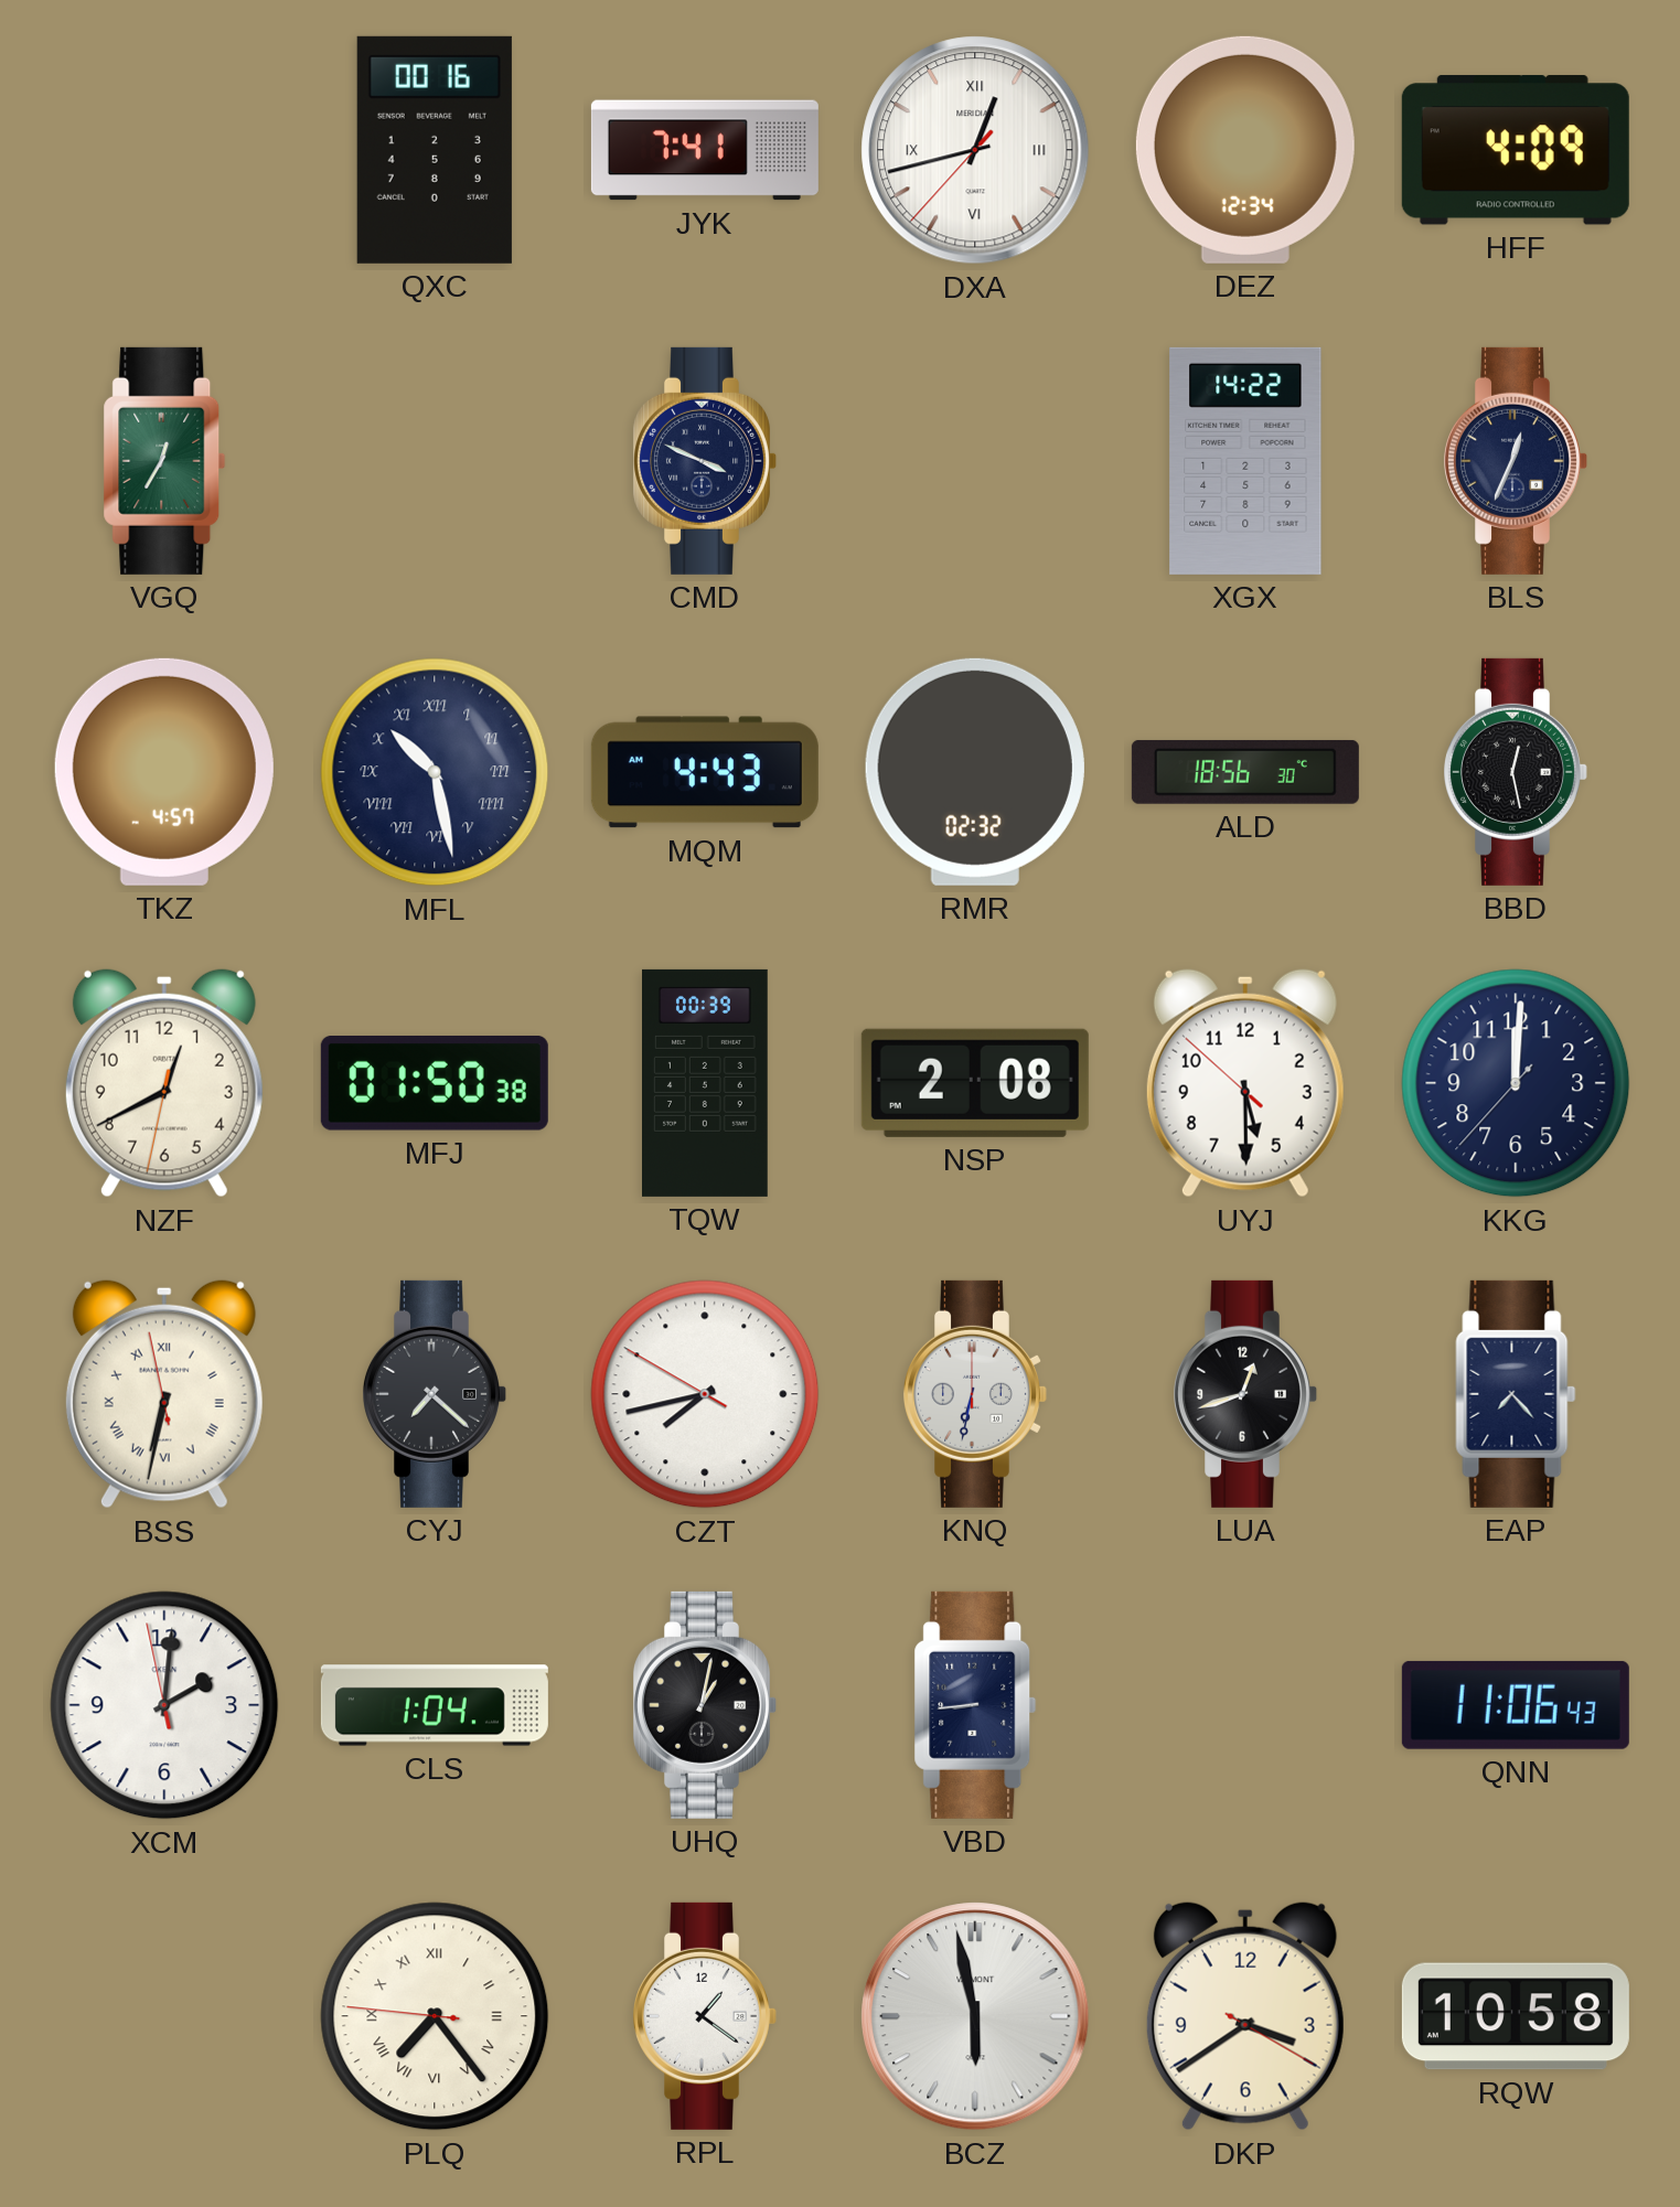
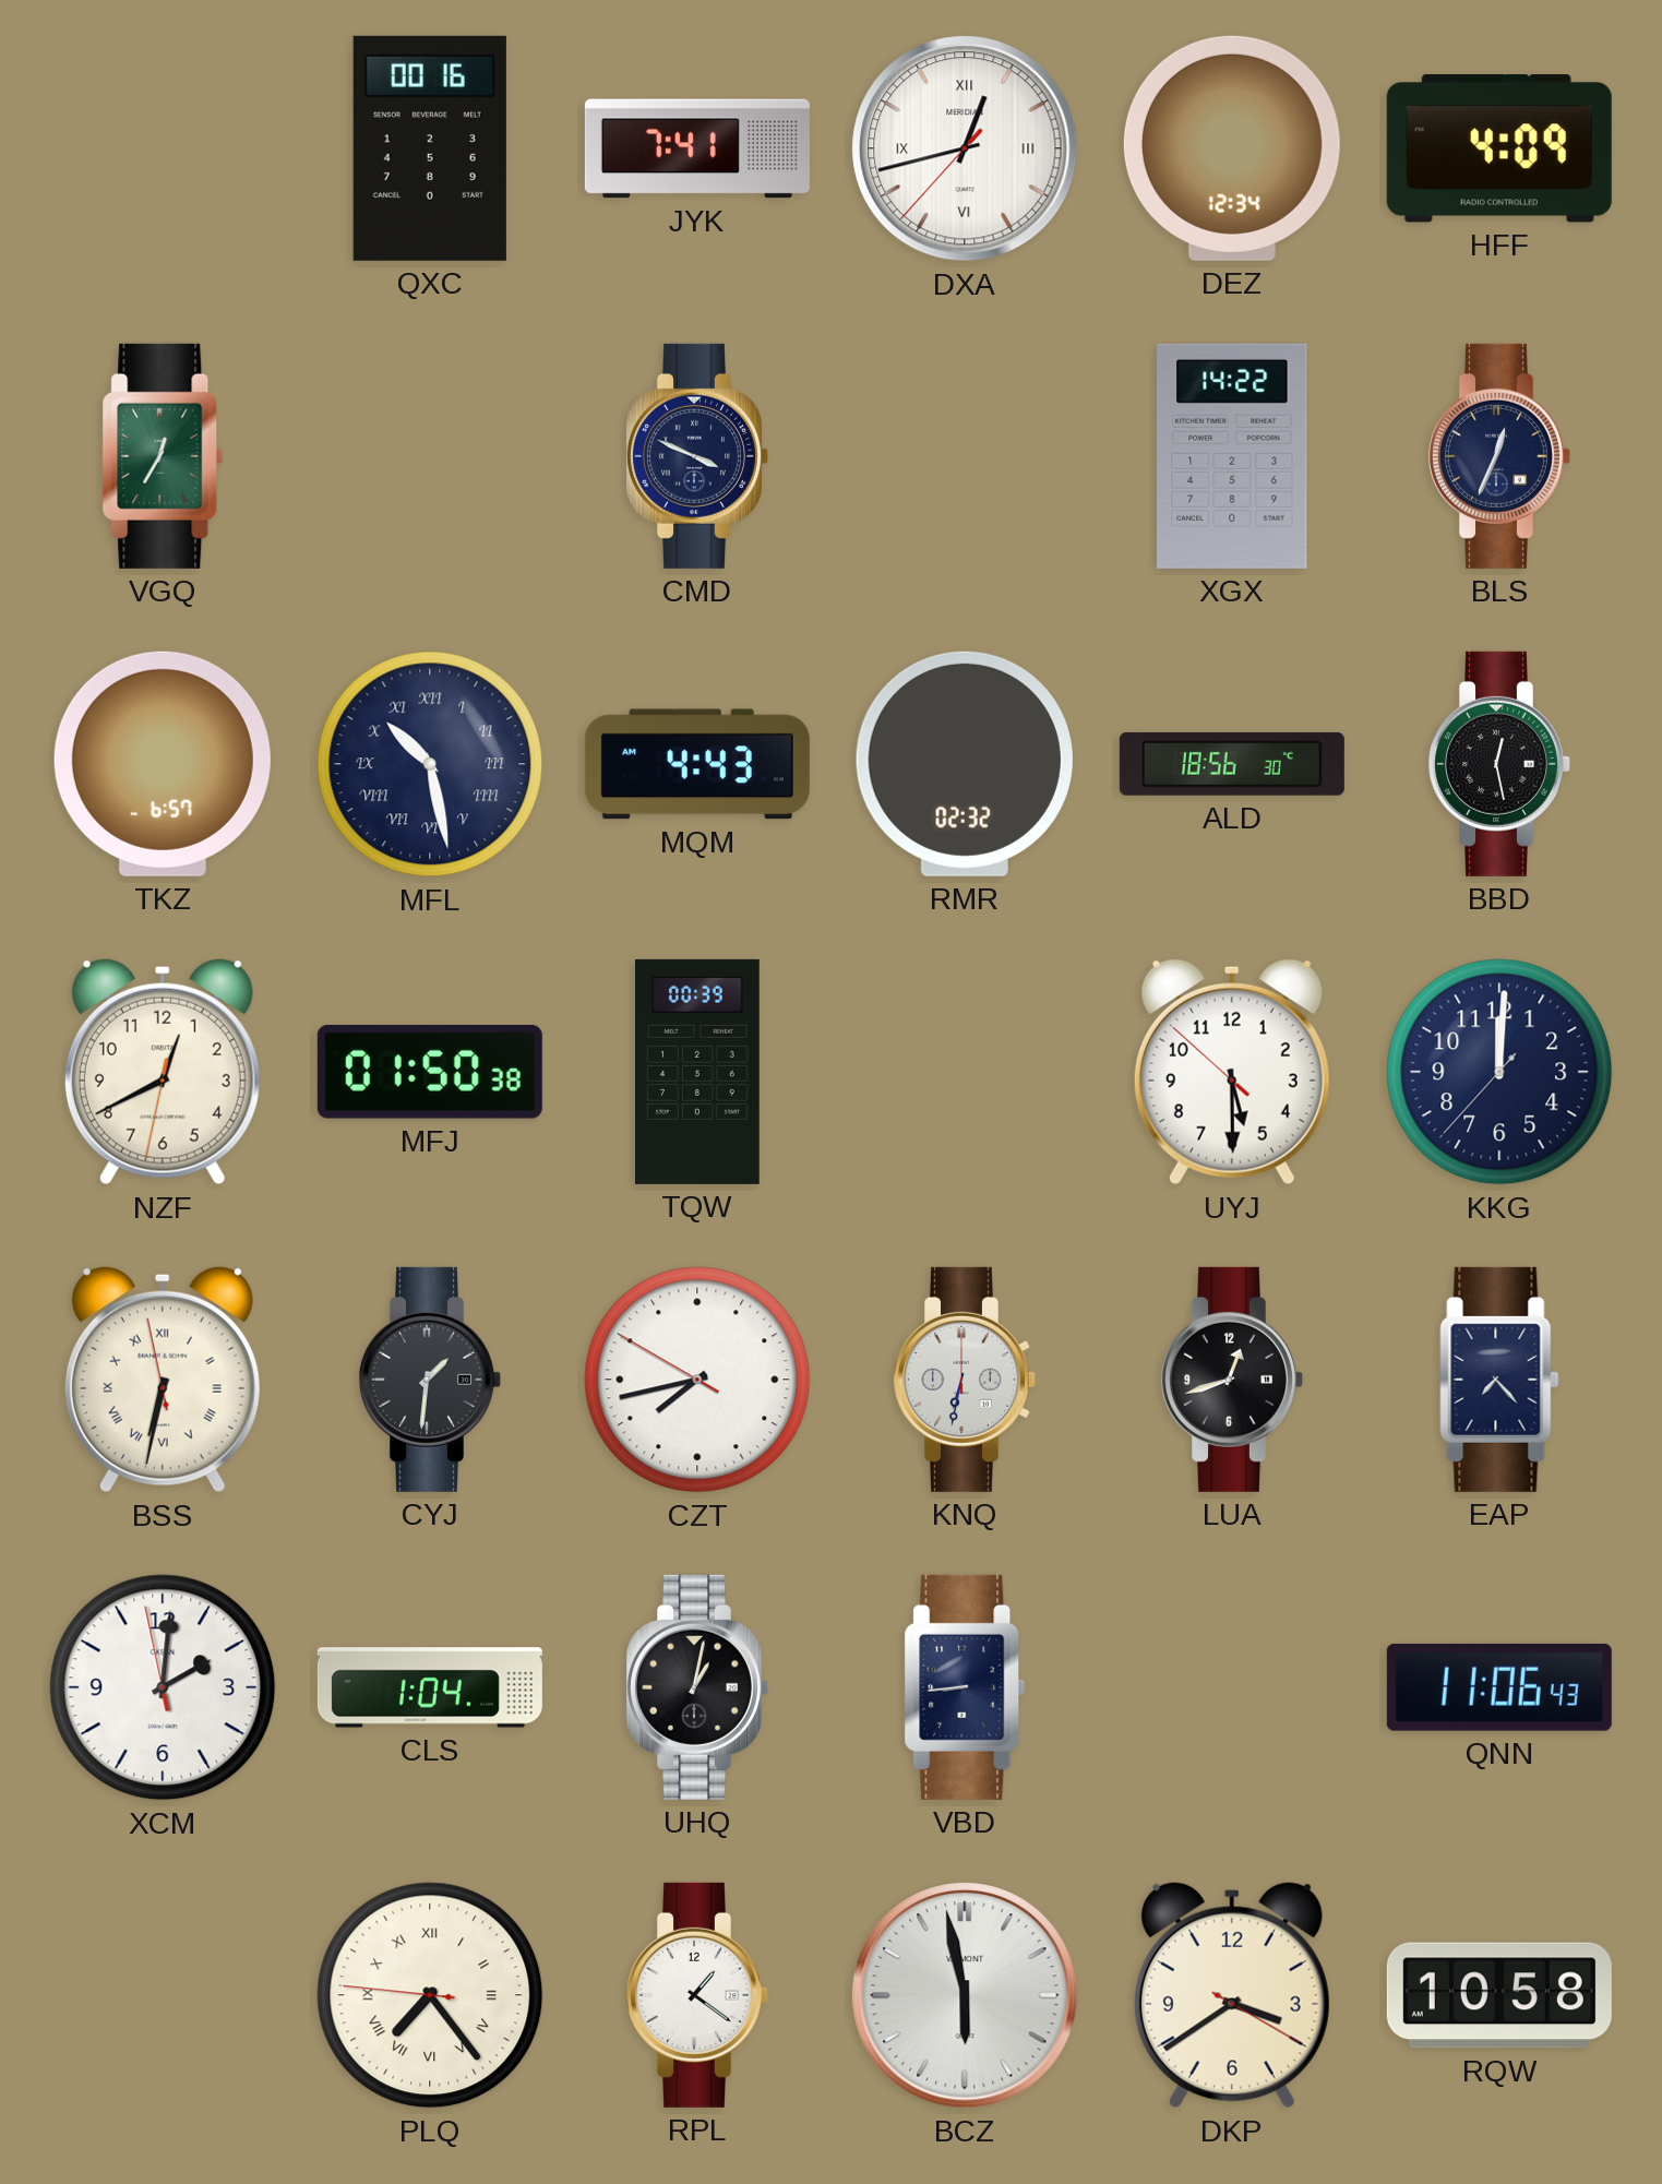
TKZ: 4:57 -> 6:57 (163, 764)
NSP: 2:08 -> none (975, 1083)
CYJ: 7:22 -> 1:31 (431, 1380)
